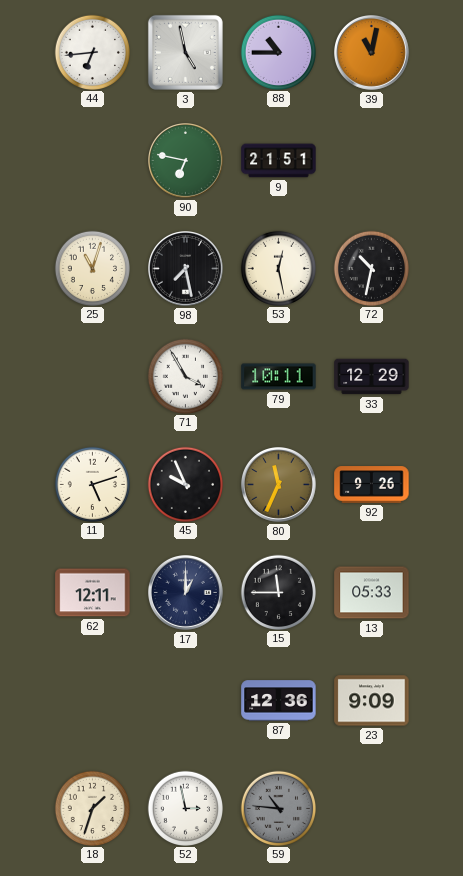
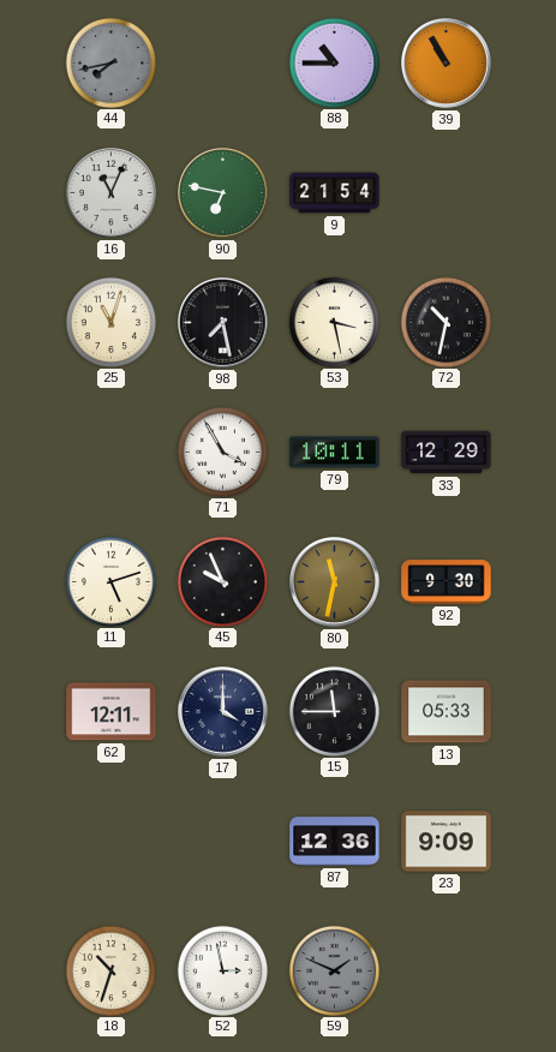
44: 6:44 -> 7:43 (110, 62)
44 dial: white -> grey (110, 62)
3: 4:58 -> none (185, 52)
39: 11:02 -> 10:55 (447, 64)
16: none -> 11:04 (112, 193)
9: 21:51 -> 21:54 (335, 193)
53: 12:28 -> 3:28 (334, 322)
80: 11:34 -> 11:32 (335, 582)
92: 9:26 -> 9:30 (447, 582)
17: 1:00 -> 4:00 (223, 712)
18: 1:33 -> 10:33 (110, 970)
59: 10:46 -> 1:49 (334, 970)
